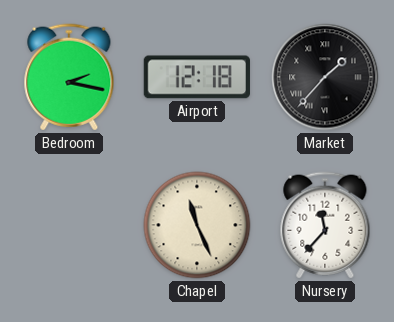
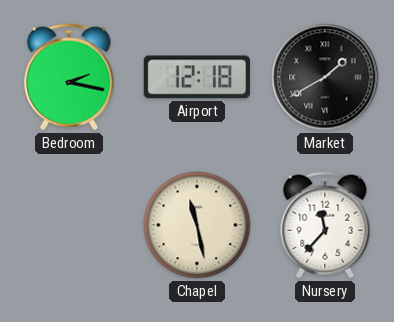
Market: 1:37 -> 1:40 (325, 77)
Chapel: 11:26 -> 11:28 (197, 225)
